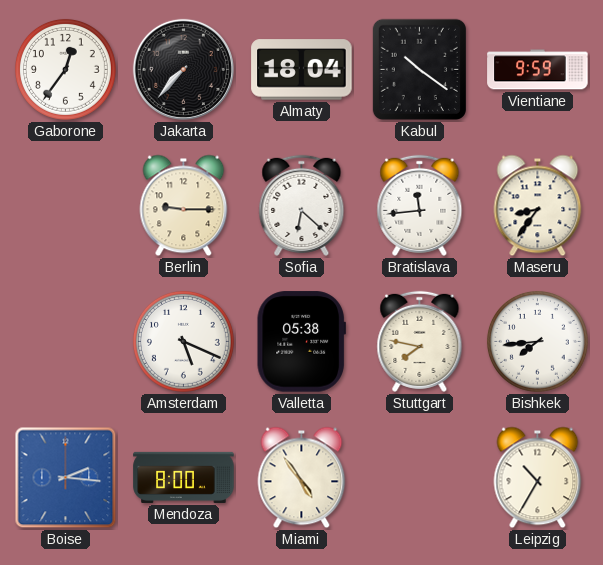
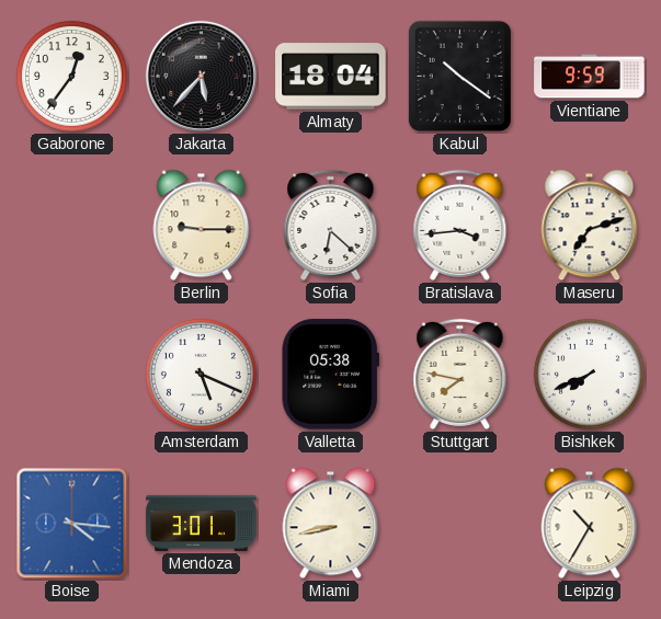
Jakarta: 7:37 -> 5:37 (201, 76)
Bratislava: 11:44 -> 3:44 (460, 225)
Maseru: 8:36 -> 7:12 (590, 226)
Bishkek: 7:44 -> 7:41 (589, 374)
Boise: 2:16 -> 4:16 (72, 524)
Mendoza: 8:00 -> 3:01 (202, 523)
Miami: 4:54 -> 8:43 (331, 524)
